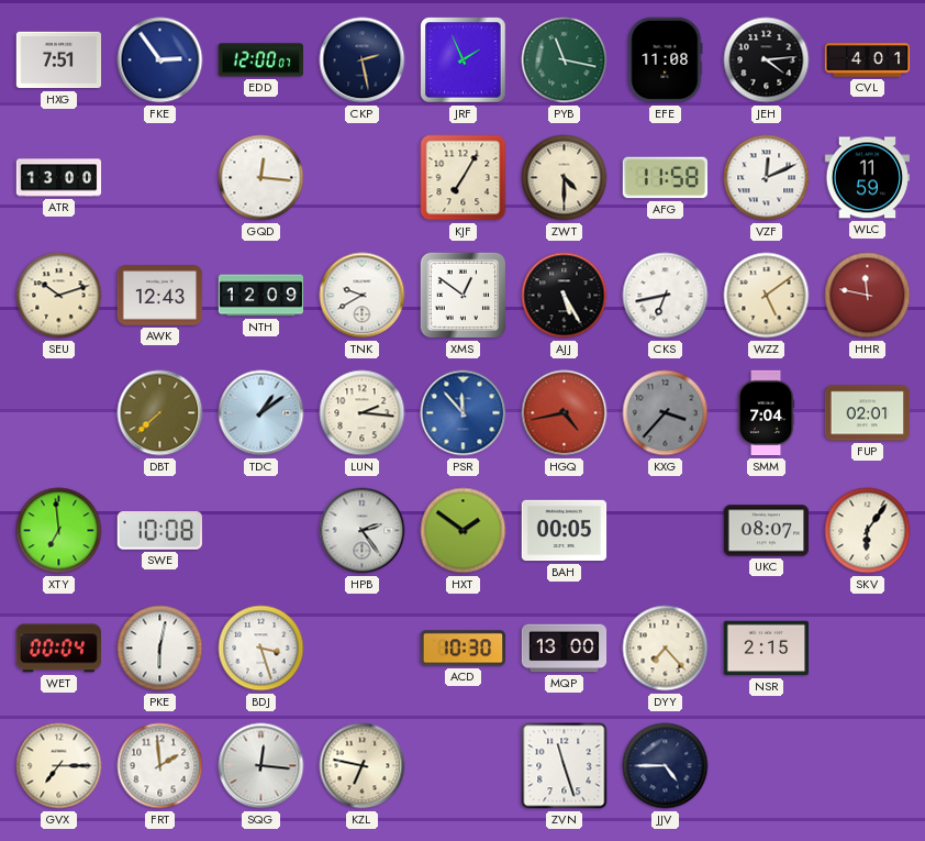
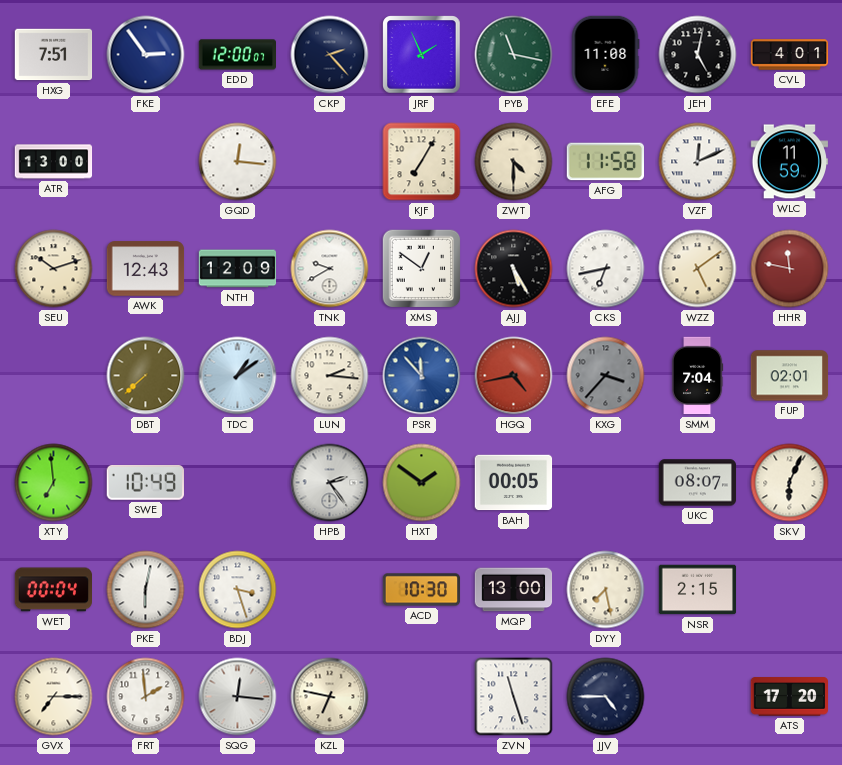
CKP: 2:28 -> 2:23 (330, 55)
JEH: 4:14 -> 5:02 (698, 55)
SWE: 10:08 -> 10:49 (145, 483)
SKV: 6:06 -> 6:04 (790, 483)
DYY: 7:23 -> 7:28 (606, 590)
ATS: none -> 17:20 (790, 697)
